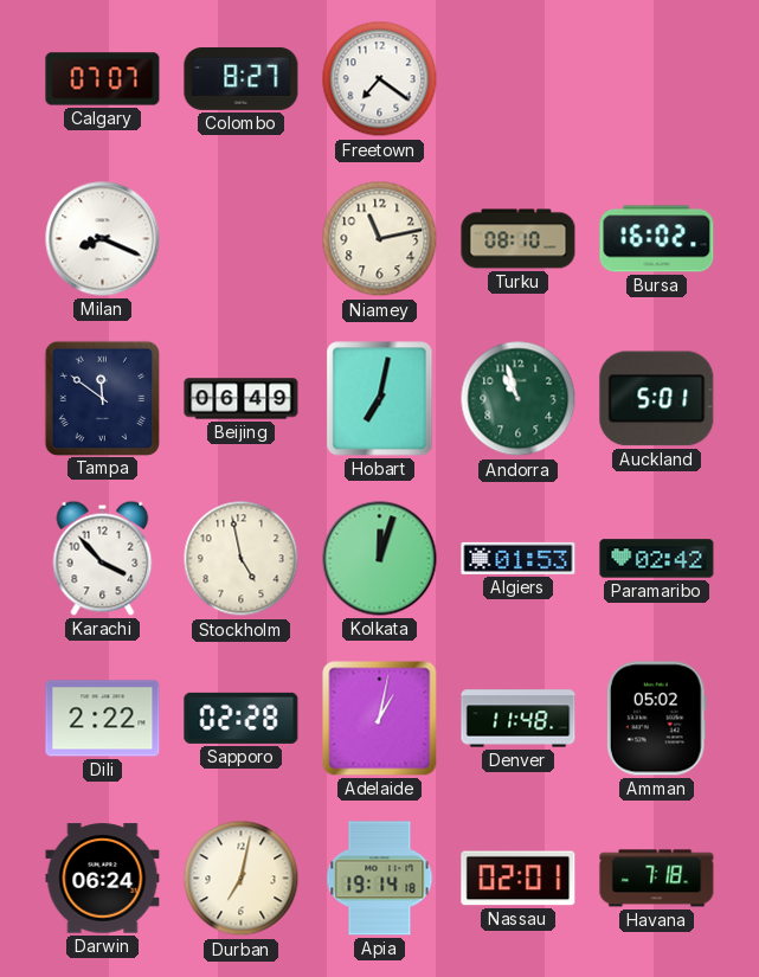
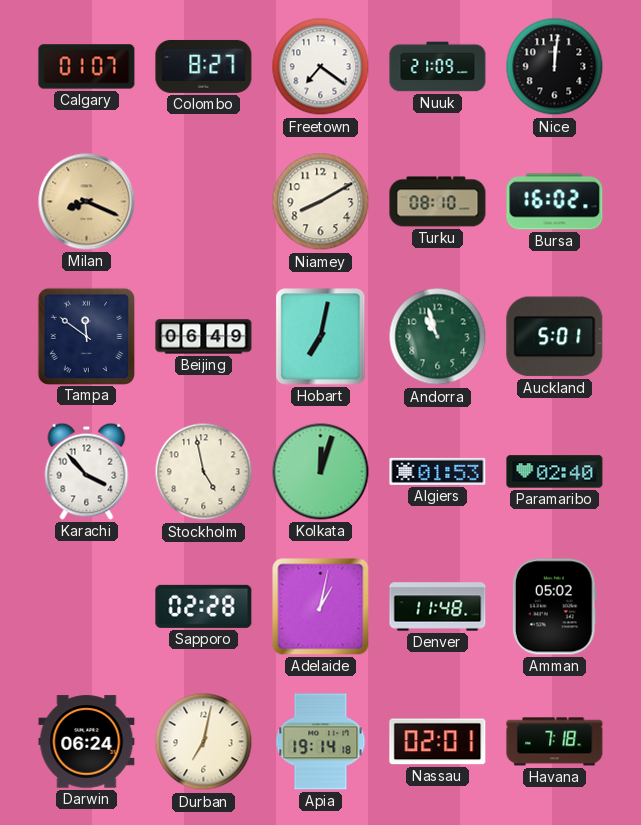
Calgary: 07:07 -> 01:07 (87, 67)
Nuuk: none -> 21:09 (438, 67)
Nice: none -> 12:01 (555, 67)
Milan dial: white -> champagne (87, 202)
Niamey: 11:13 -> 8:10 (321, 202)
Paramaribo: 02:42 -> 02:40 (555, 472)
Dili: 2:22 -> none (103, 719)
